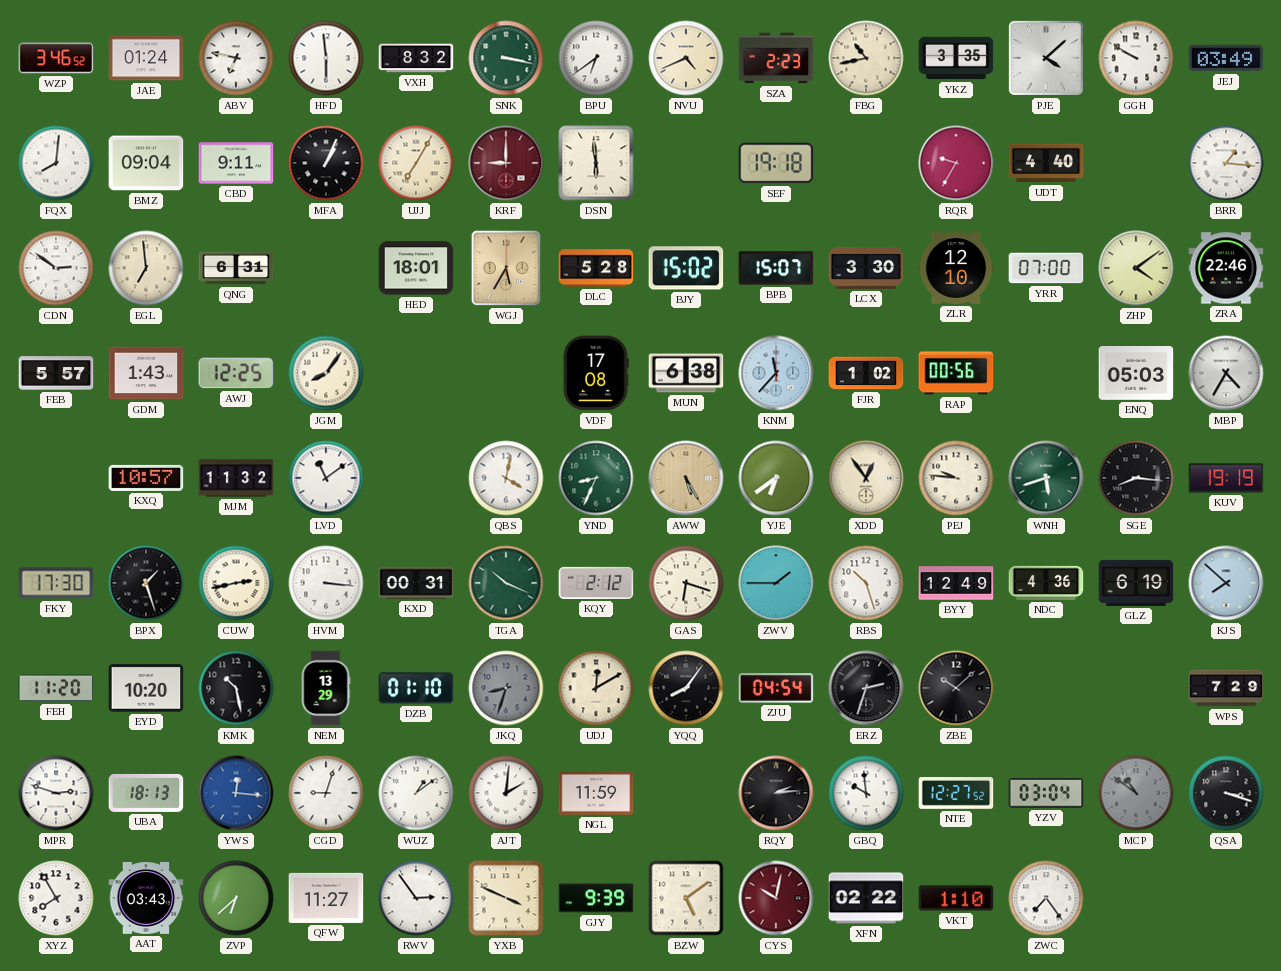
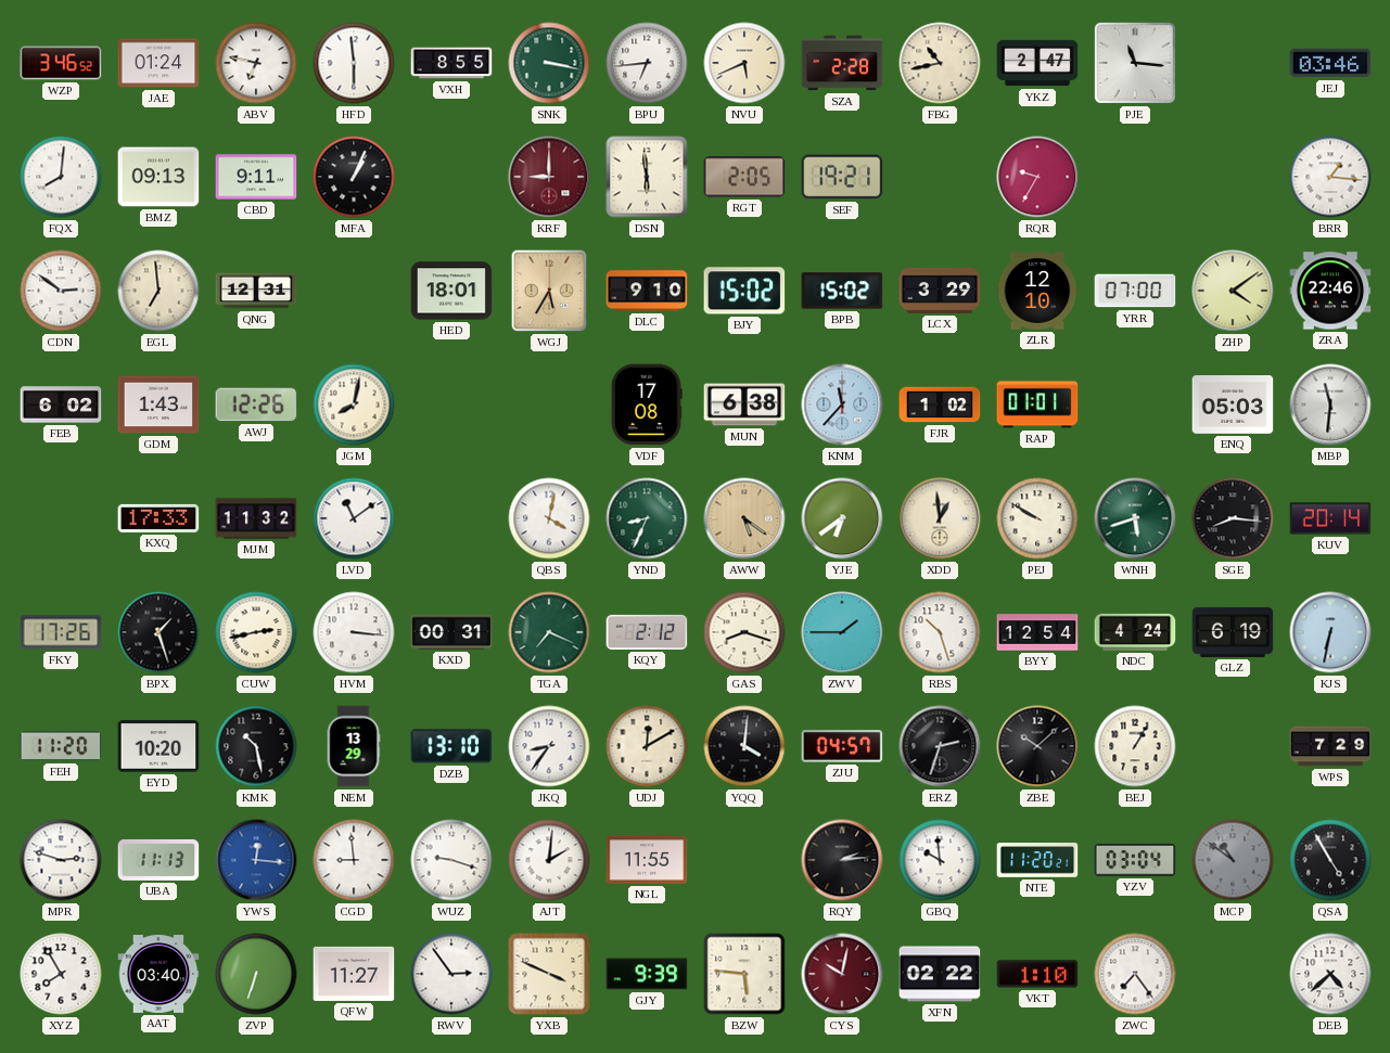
VXH: 8:32 -> 8:55 (451, 63)
BPU: 6:39 -> 6:44 (647, 63)
NVU: 4:41 -> 5:41 (744, 63)
SZA: 2:23 -> 2:28 (842, 63)
YKZ: 3:35 -> 2:47 (1037, 63)
PJE: 4:08 -> 11:16 (1135, 63)
GGH: 9:50 -> none (1136, 58)
JEJ: 03:49 -> 03:46 (1330, 63)
BMZ: 09:04 -> 09:13 (158, 177)
UJJ: 7:05 -> none (416, 163)
RGT: none -> 2:05 (744, 177)
SEF: 19:18 -> 19:21 (842, 177)
UDT: 4:40 -> none (1046, 163)
QNG: 6:31 -> 12:31 (256, 291)
DLC: 5:28 -> 9:10 (647, 291)
BPB: 15:07 -> 15:02 (842, 291)
LCX: 3:30 -> 3:29 (940, 291)
FEB: 5:57 -> 6:02 (61, 404)
AWJ: 12:25 -> 12:26 (256, 404)
JGM: 8:06 -> 8:02 (354, 404)
RAP: 00:56 -> 01:01 (1037, 404)
MBP: 4:35 -> 11:31 (1330, 404)
KXQ: 10:57 -> 17:33 (158, 518)
AWW: 5:25 -> 5:21 (744, 518)
XDD: 12:54 -> 12:59 (940, 518)
PEJ: 9:46 -> 9:50 (1037, 518)
KUV: 19:19 -> 20:14 (1330, 518)
FKY: 17:30 -> 17:26 (61, 632)
TGA: 10:19 -> 7:19 (549, 632)
GAS: 6:18 -> 8:18 (744, 632)
BYY: 12:49 -> 12:54 (1037, 632)
NDC: 4:36 -> 4:24 (1135, 632)
KJS: 7:52 -> 6:32 (1330, 632)
DZB: 01:10 -> 13:10 (451, 746)
JKQ: 8:33 -> 8:36 (549, 746)
JKQ dial: grey -> white (549, 746)
YQQ: 8:06 -> 4:01 (744, 746)
ZJU: 04:54 -> 04:57 (842, 746)
BEJ: none -> 1:05 (1135, 746)
UBA: 18:13 -> 11:13 (158, 860)
CGD: 9:03 -> 8:59 (354, 860)
WUZ: 1:09 -> 9:18 (451, 860)
NGL: 11:59 -> 11:55 (647, 860)
NTE: 12:27 -> 11:20 (1037, 860)
QSA: 3:18 -> 4:55 (1330, 860)
AAT: 03:43 -> 03:40 (158, 975)
ZVP: 6:38 -> 6:33 (256, 974)
BZW: 5:09 -> 5:46 (744, 974)
DEB: none -> 4:38 (1330, 974)
